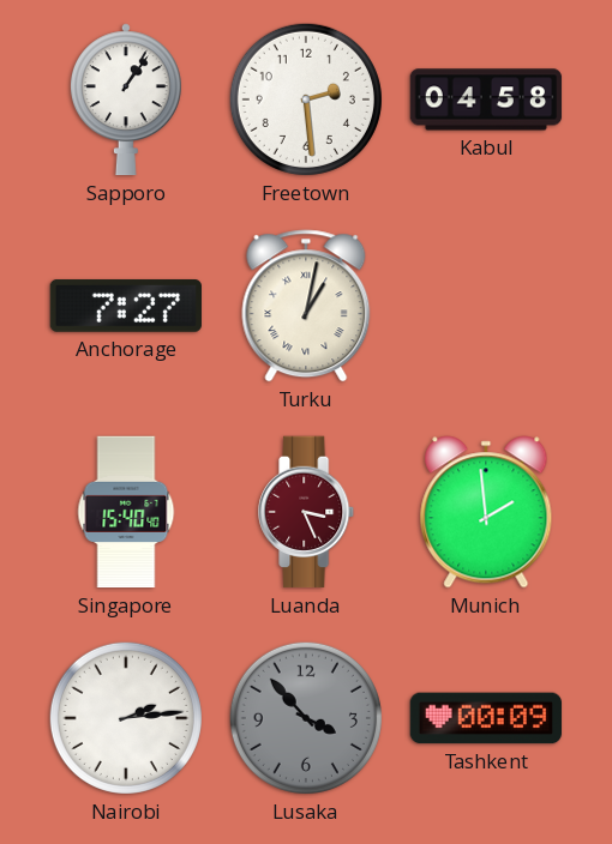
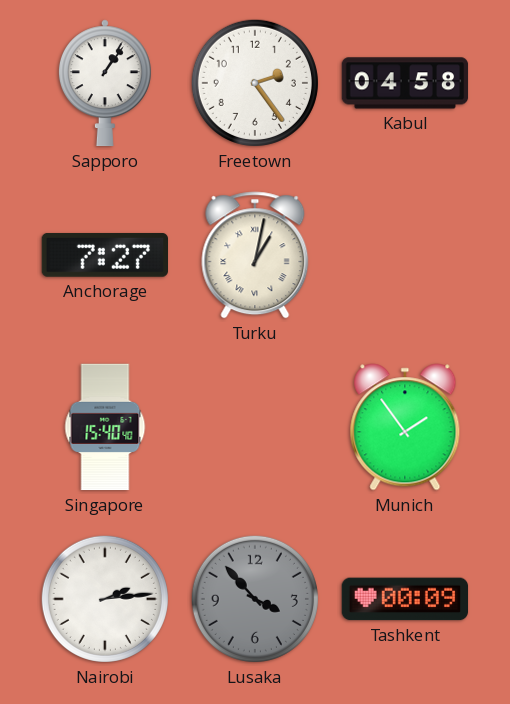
Freetown: 2:29 -> 2:24 (255, 83)
Luanda: 3:26 -> none (307, 512)
Munich: 1:59 -> 1:54 (405, 427)
